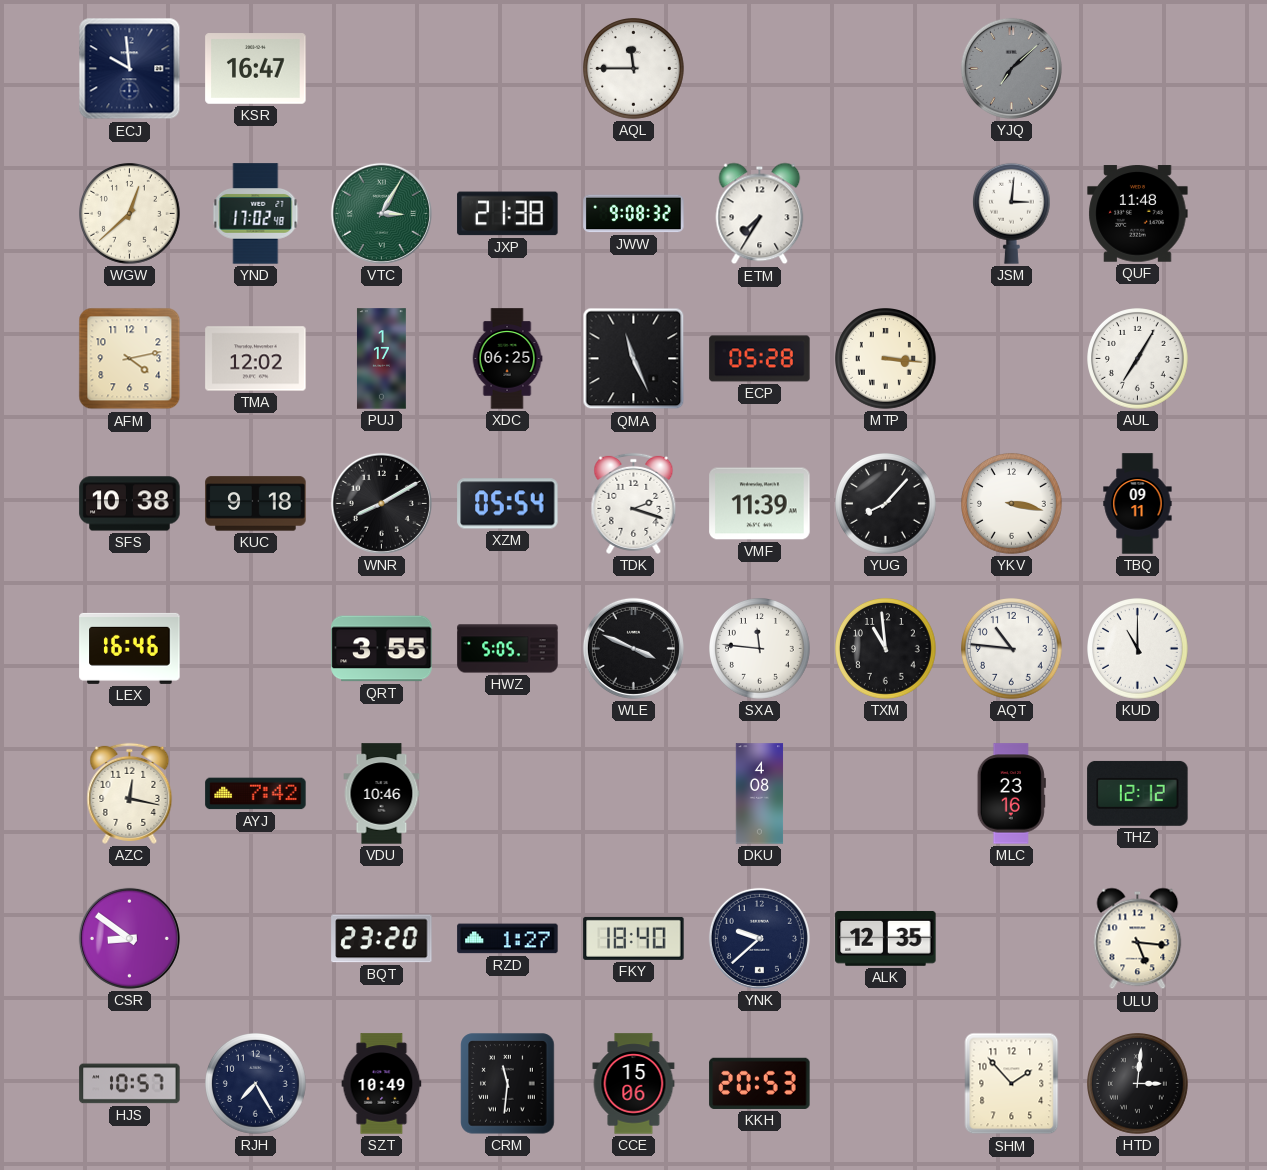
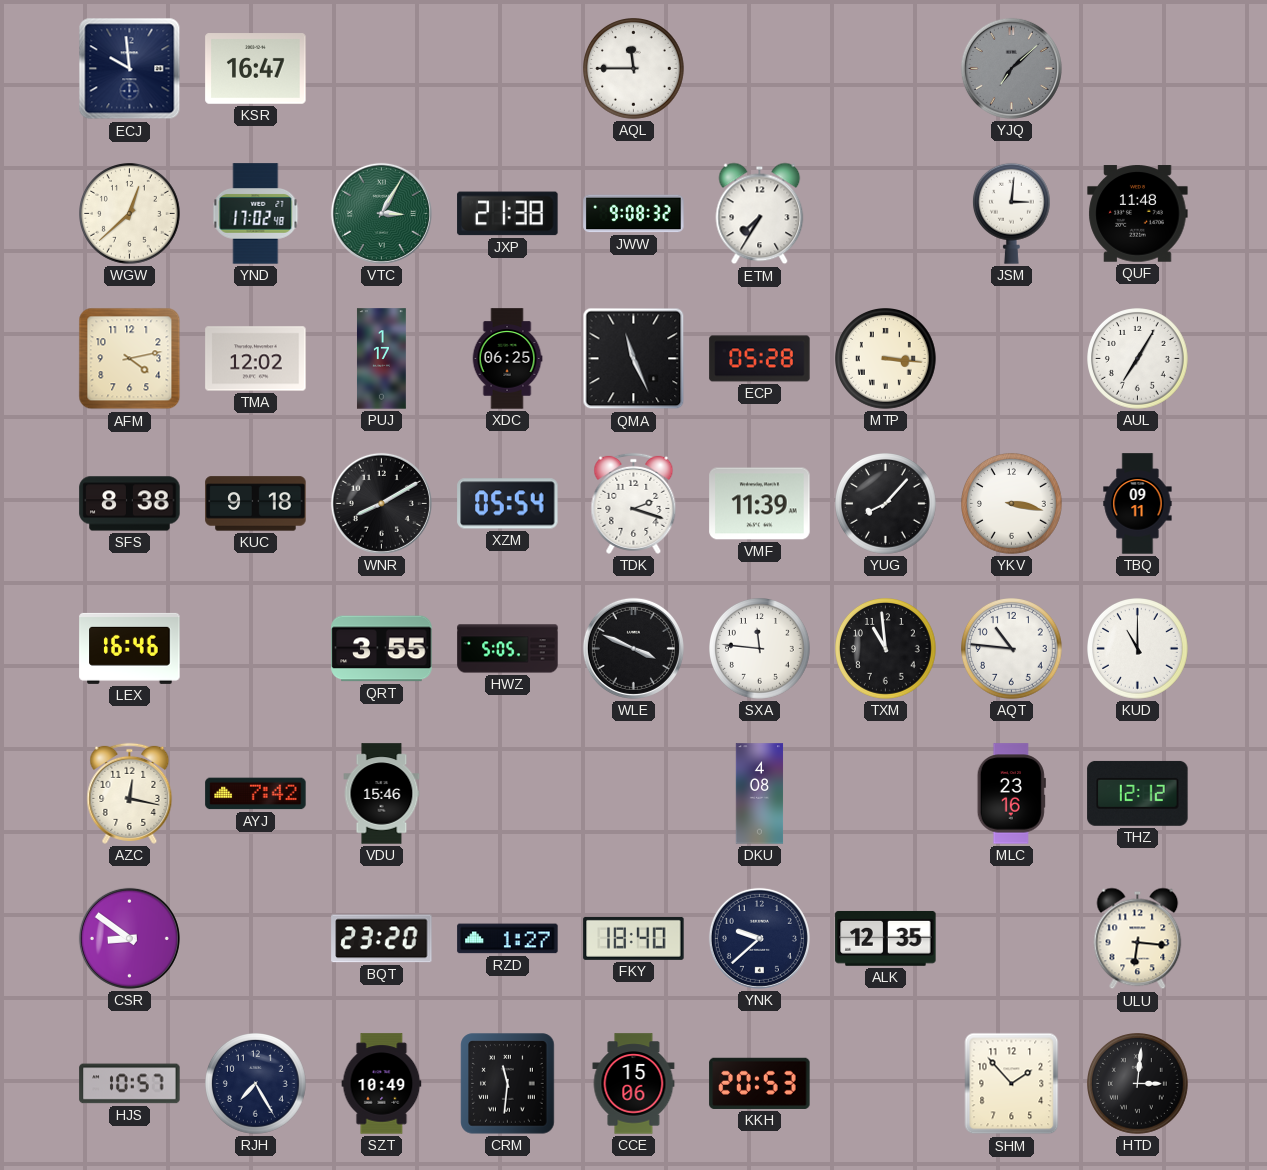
SFS: 10:38 -> 8:38 (130, 504)
VDU: 10:46 -> 15:46 (382, 794)
ULU: 5:16 -> 6:16 (1138, 939)
